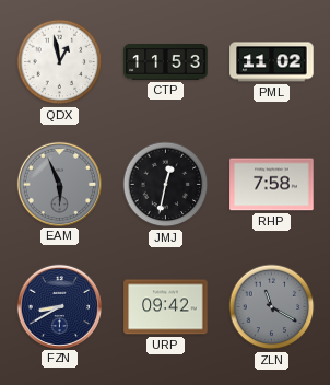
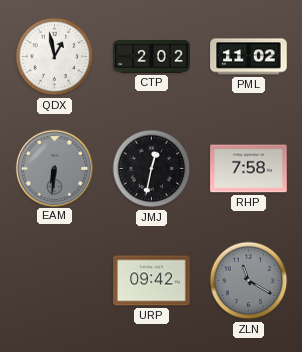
CTP: 11:53 -> 2:02 (152, 57)
EAM: 5:56 -> 6:31 (54, 168)
FZN: 8:40 -> none (59, 306)
